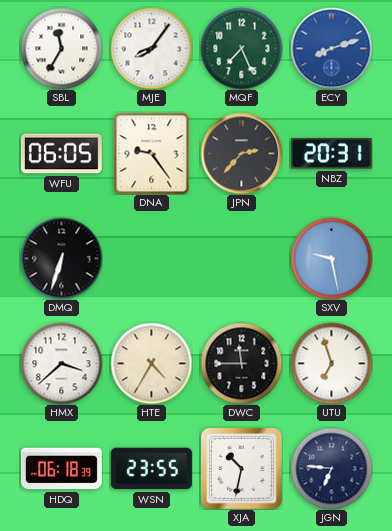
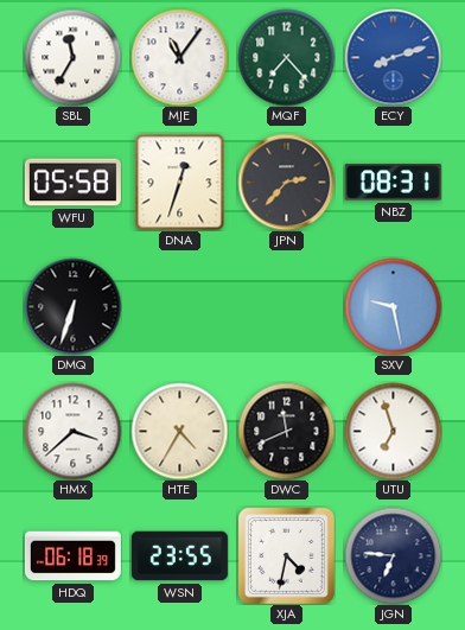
MJE: 8:06 -> 11:06 (179, 57)
MQF: 7:26 -> 7:23 (286, 57)
WFU: 06:05 -> 05:58 (72, 183)
DNA: 9:24 -> 12:33 (180, 182)
NBZ: 20:31 -> 08:31 (393, 183)
DWC: 11:45 -> 11:41 (286, 431)
XJA: 10:32 -> 4:32 (286, 555)
